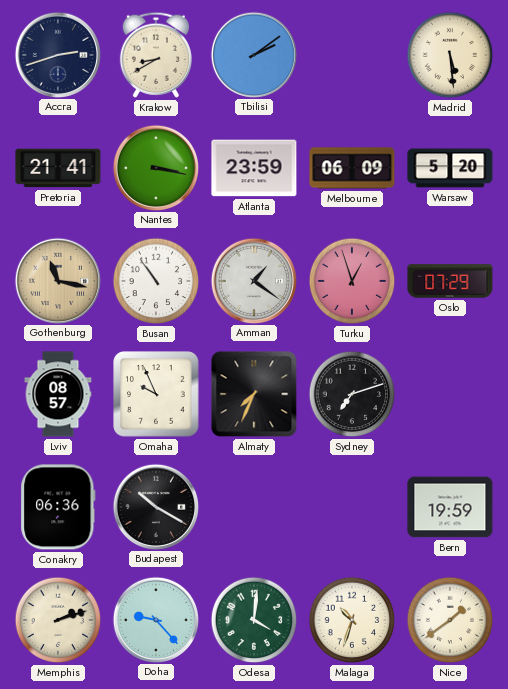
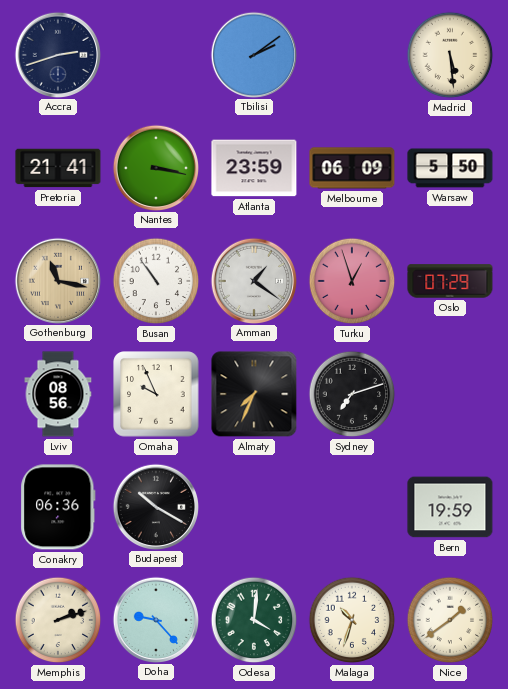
Krakow: 8:40 -> none (155, 55)
Warsaw: 5:20 -> 5:50 (450, 168)
Lviv: 08:57 -> 08:56 (58, 394)
